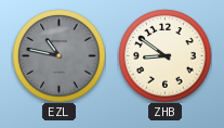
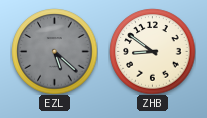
EZL: 10:47 -> 5:22 (54, 51)
